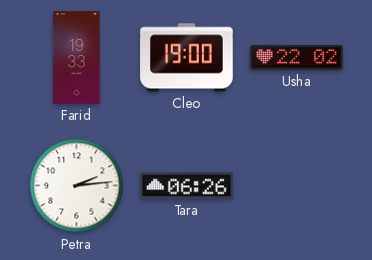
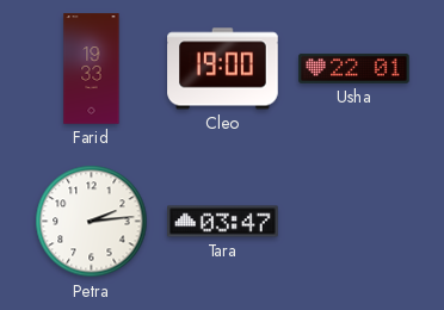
Usha: 22:02 -> 22:01 (354, 68)
Tara: 06:26 -> 03:47 (223, 222)
